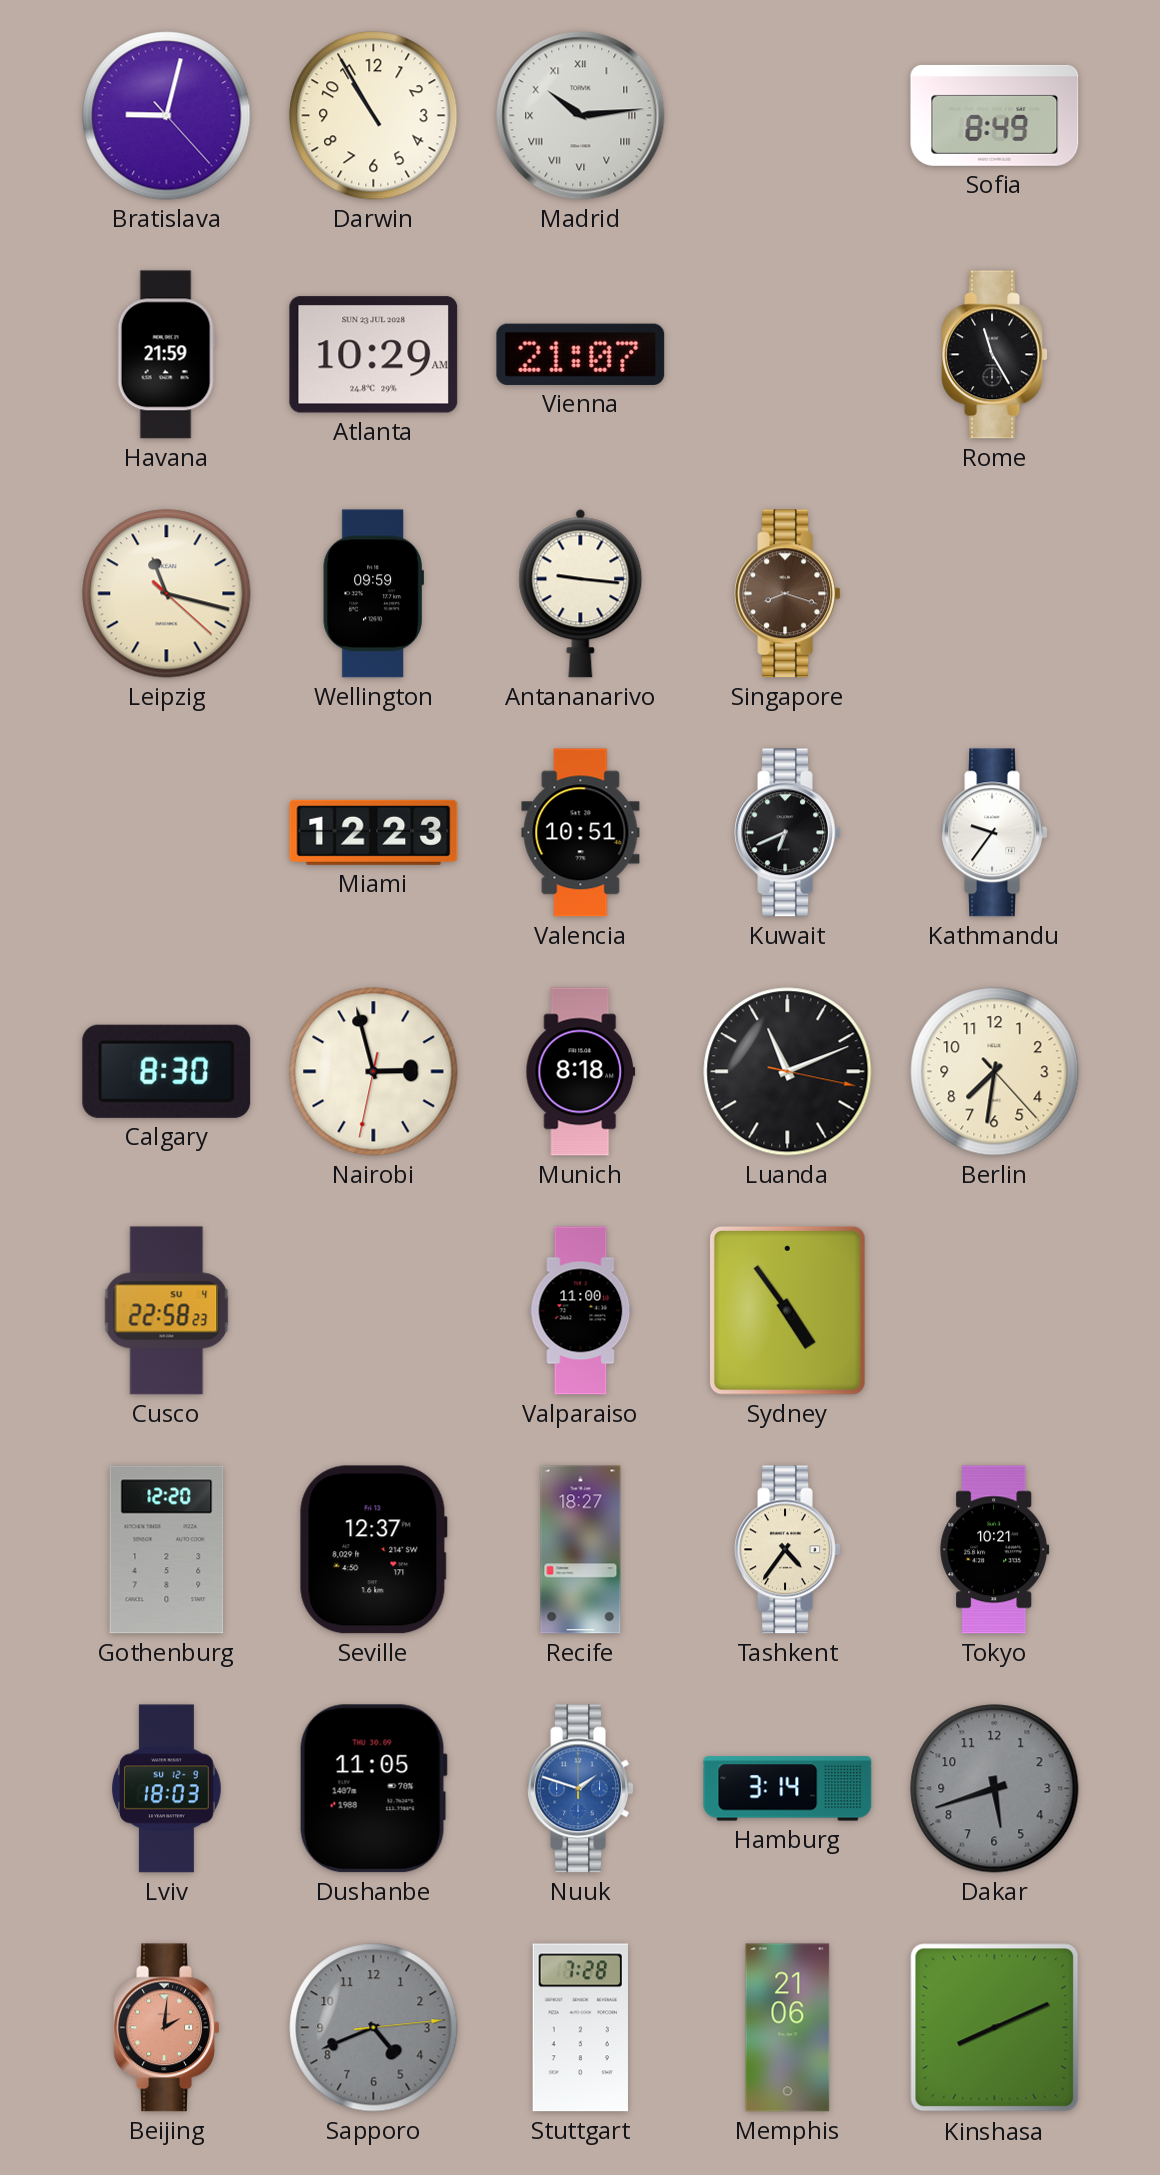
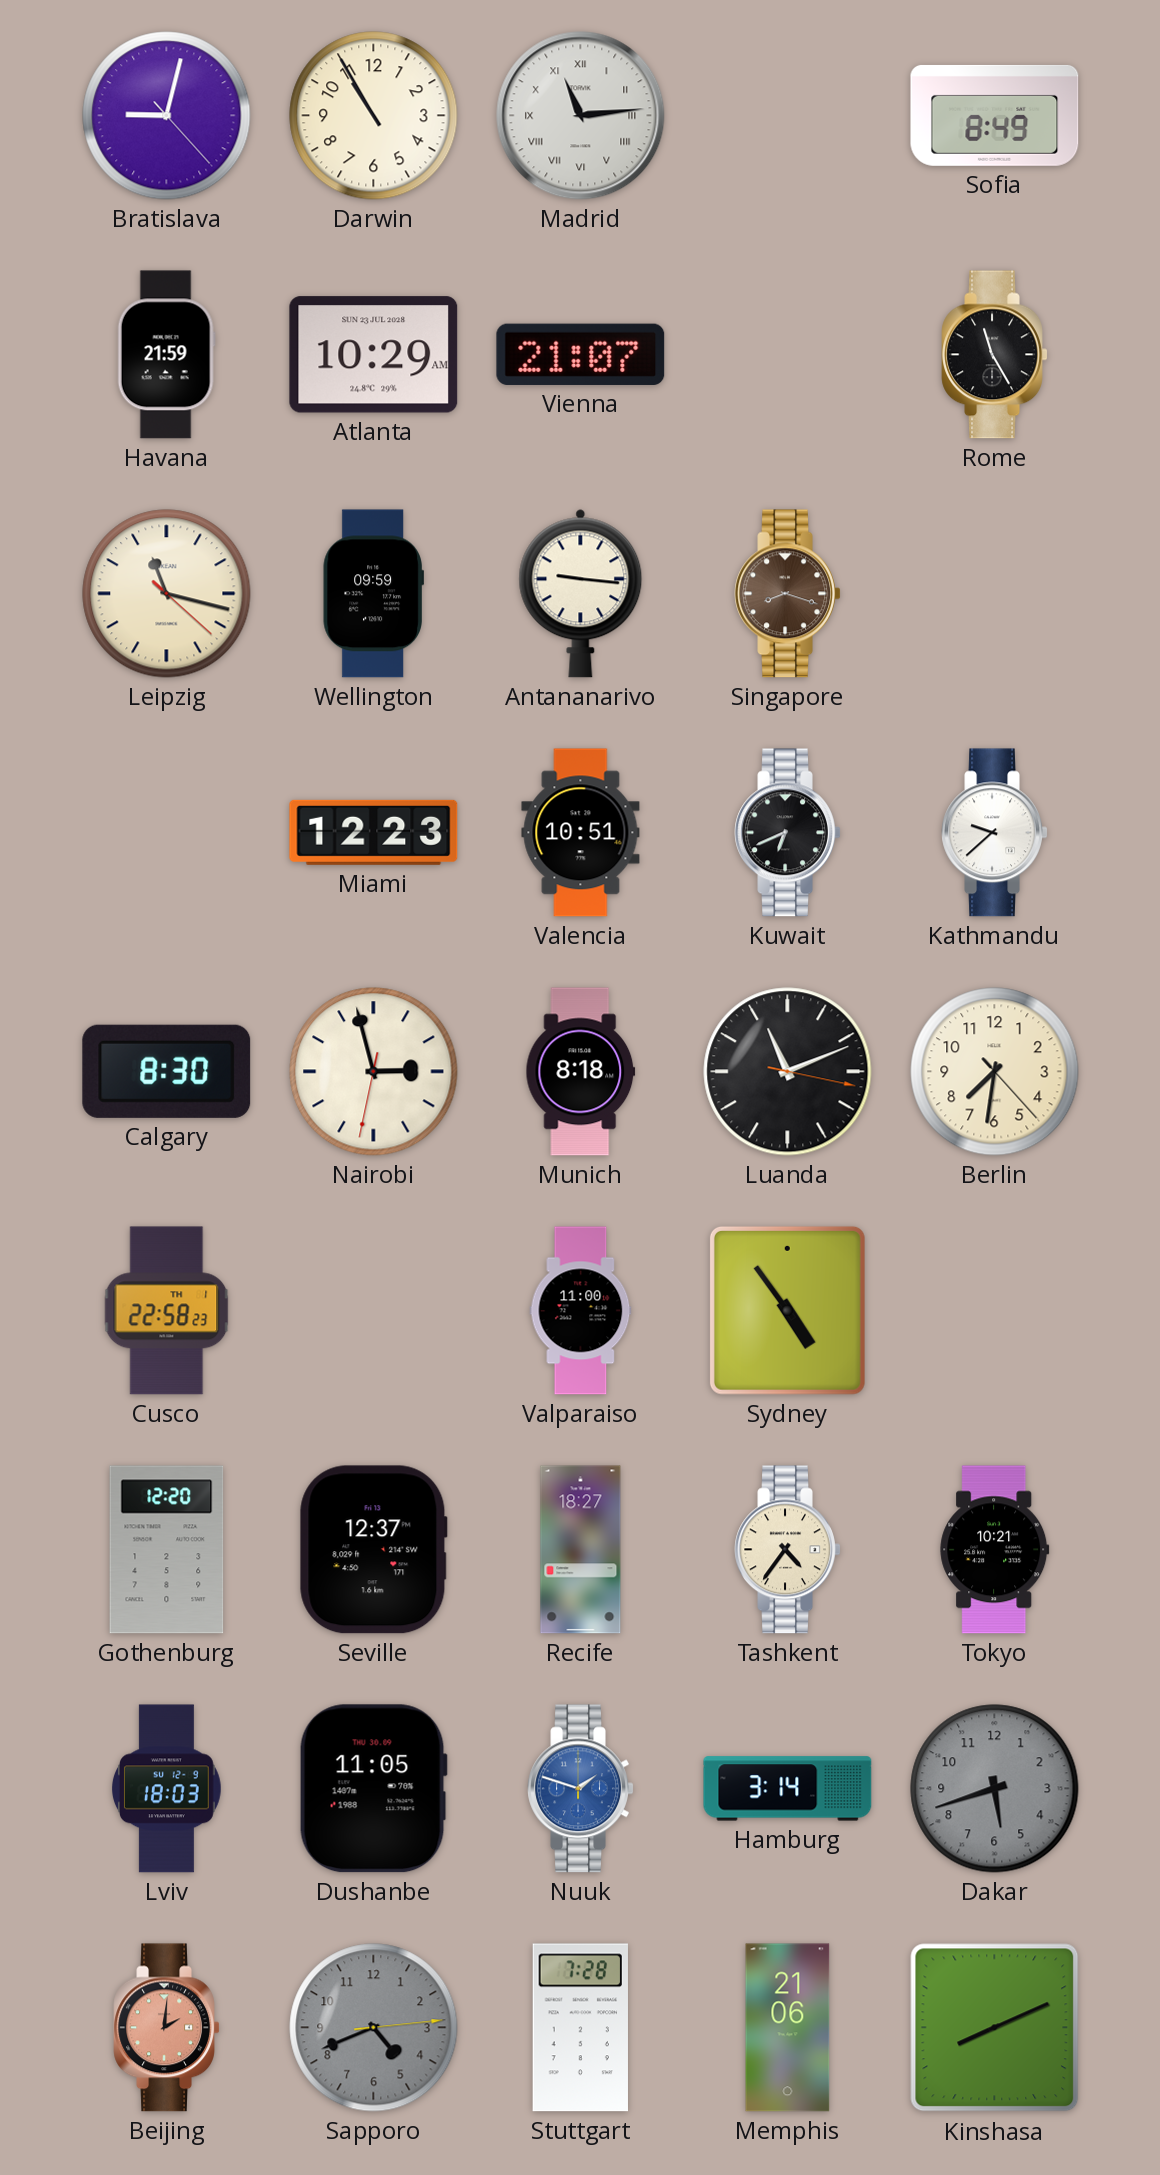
Madrid: 10:14 -> 11:14 (581, 116)
Kathmandu: 9:36 -> 9:38 (995, 833)
Cusco date: SU 4 -> TH 1 (167, 1311)
